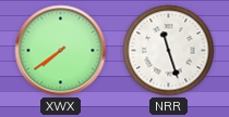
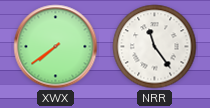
NRR: 11:27 -> 11:24 (155, 47)
